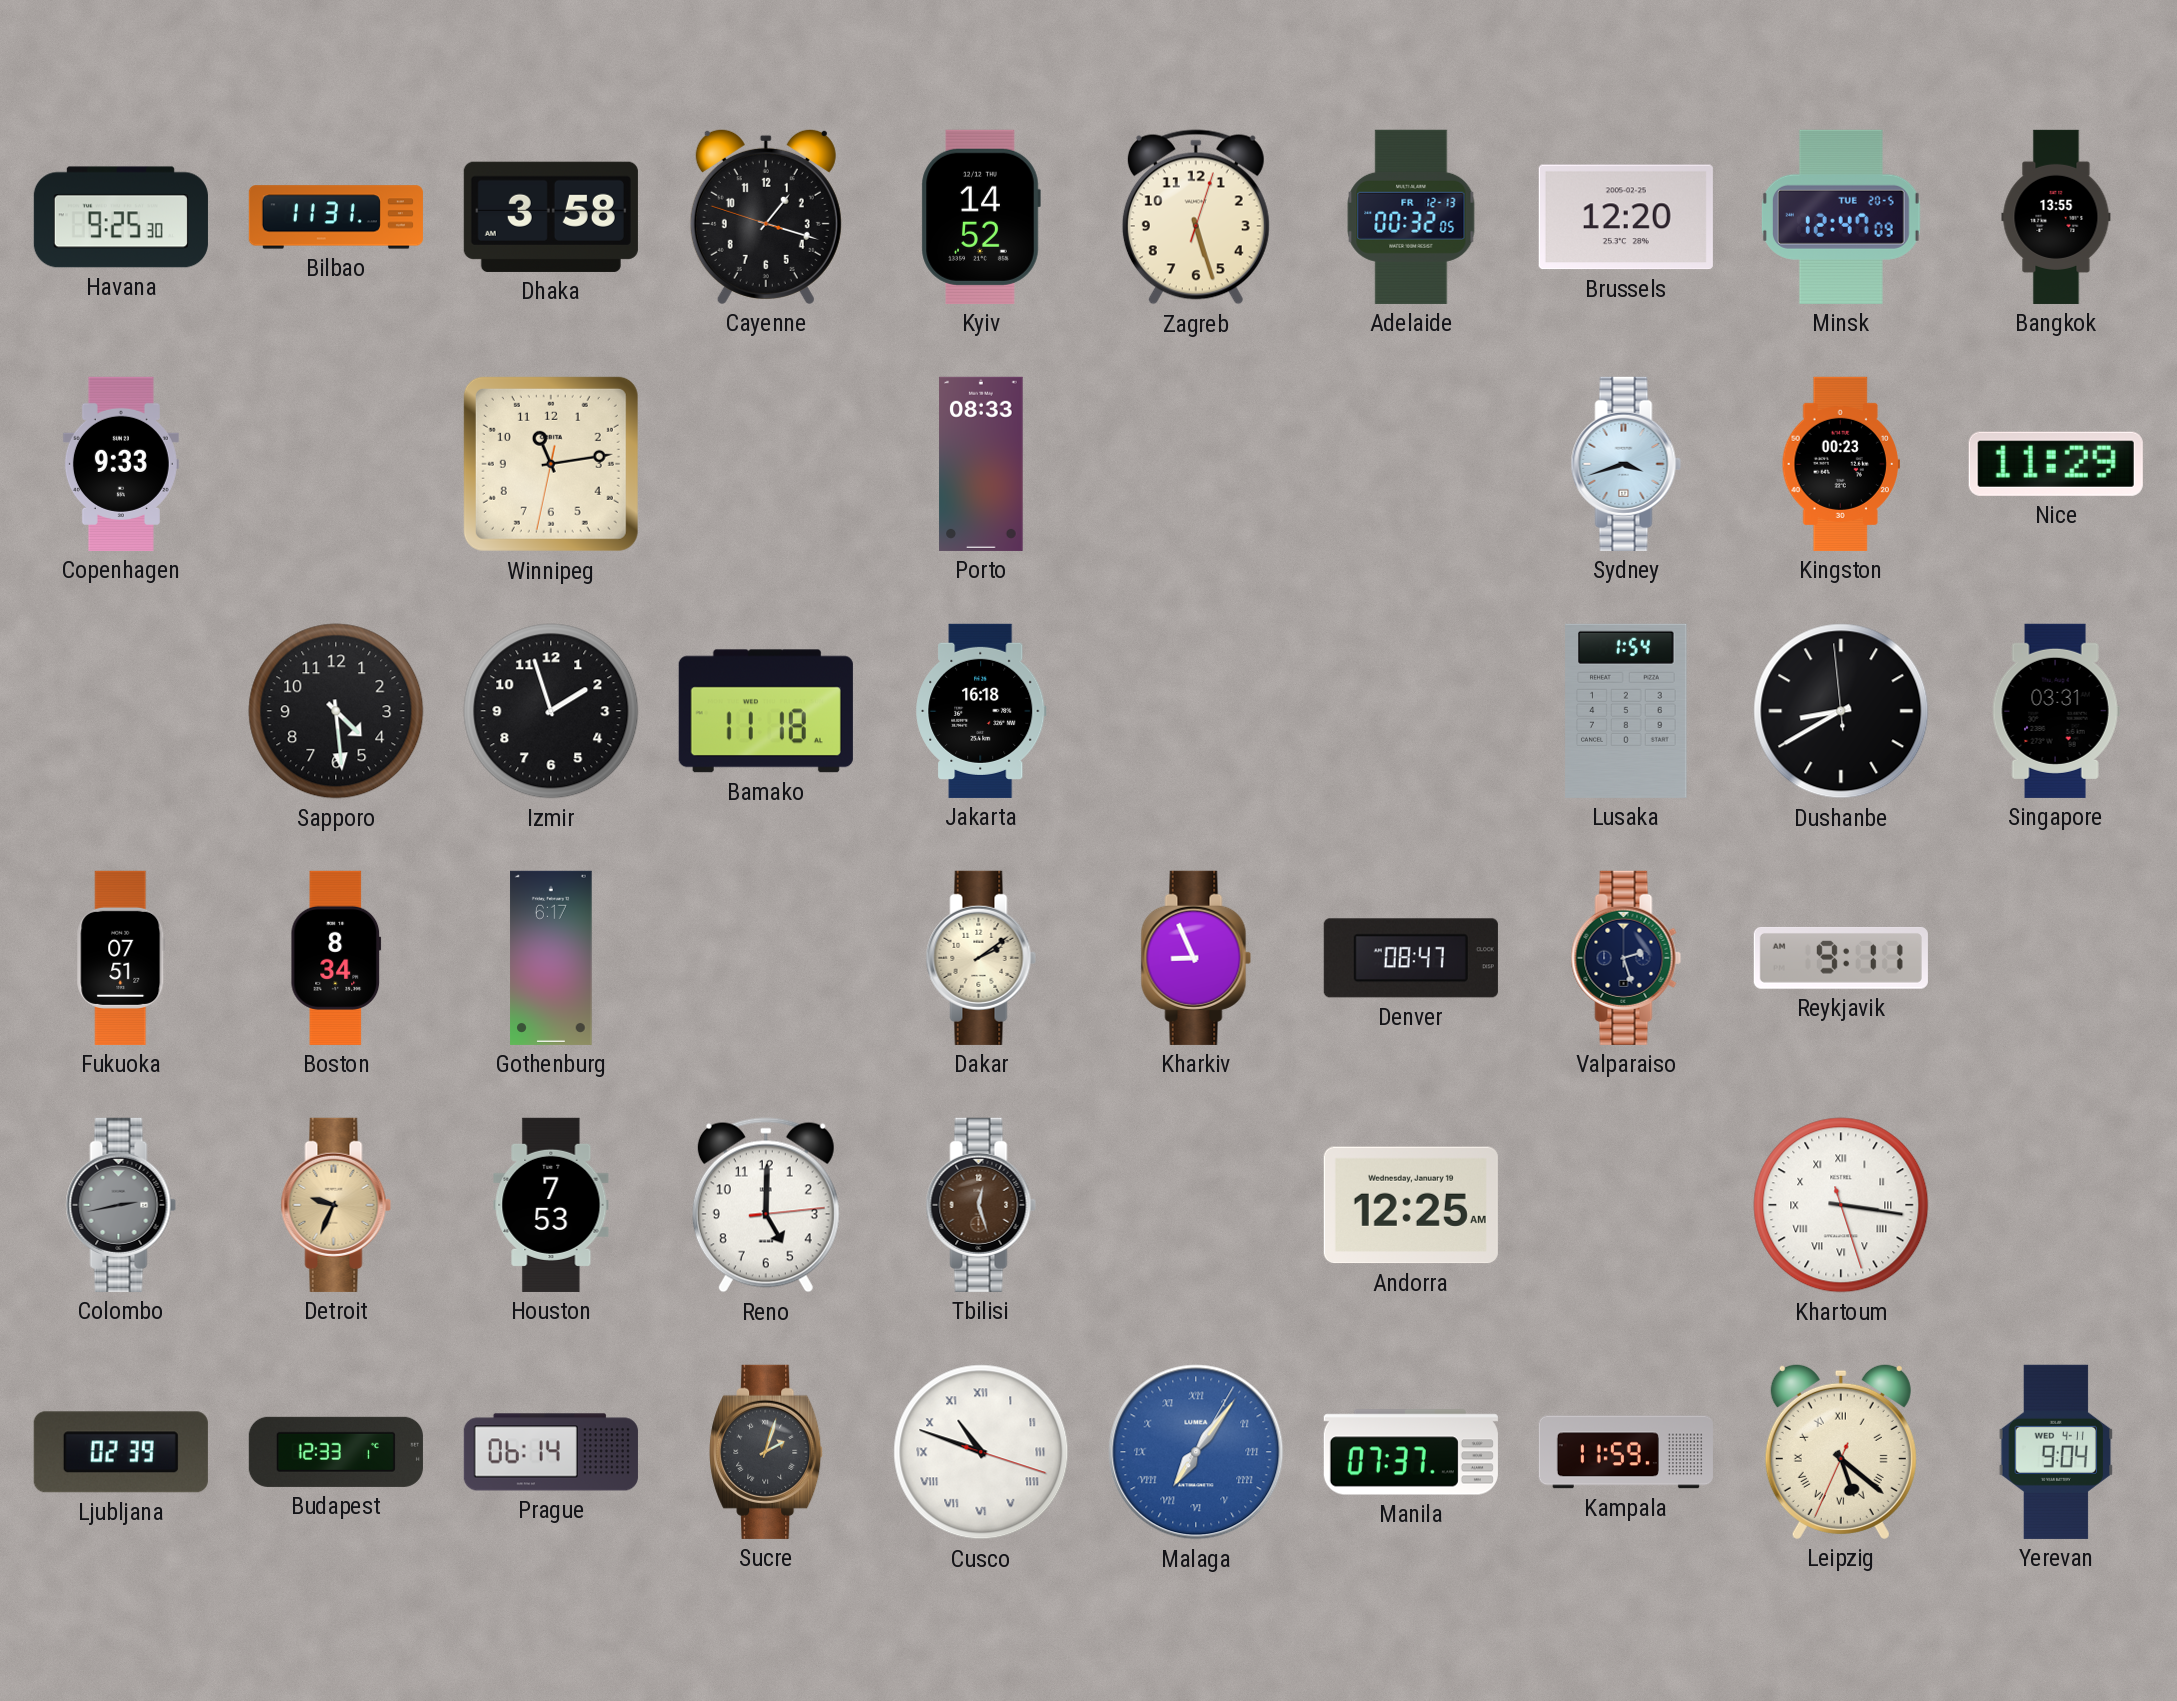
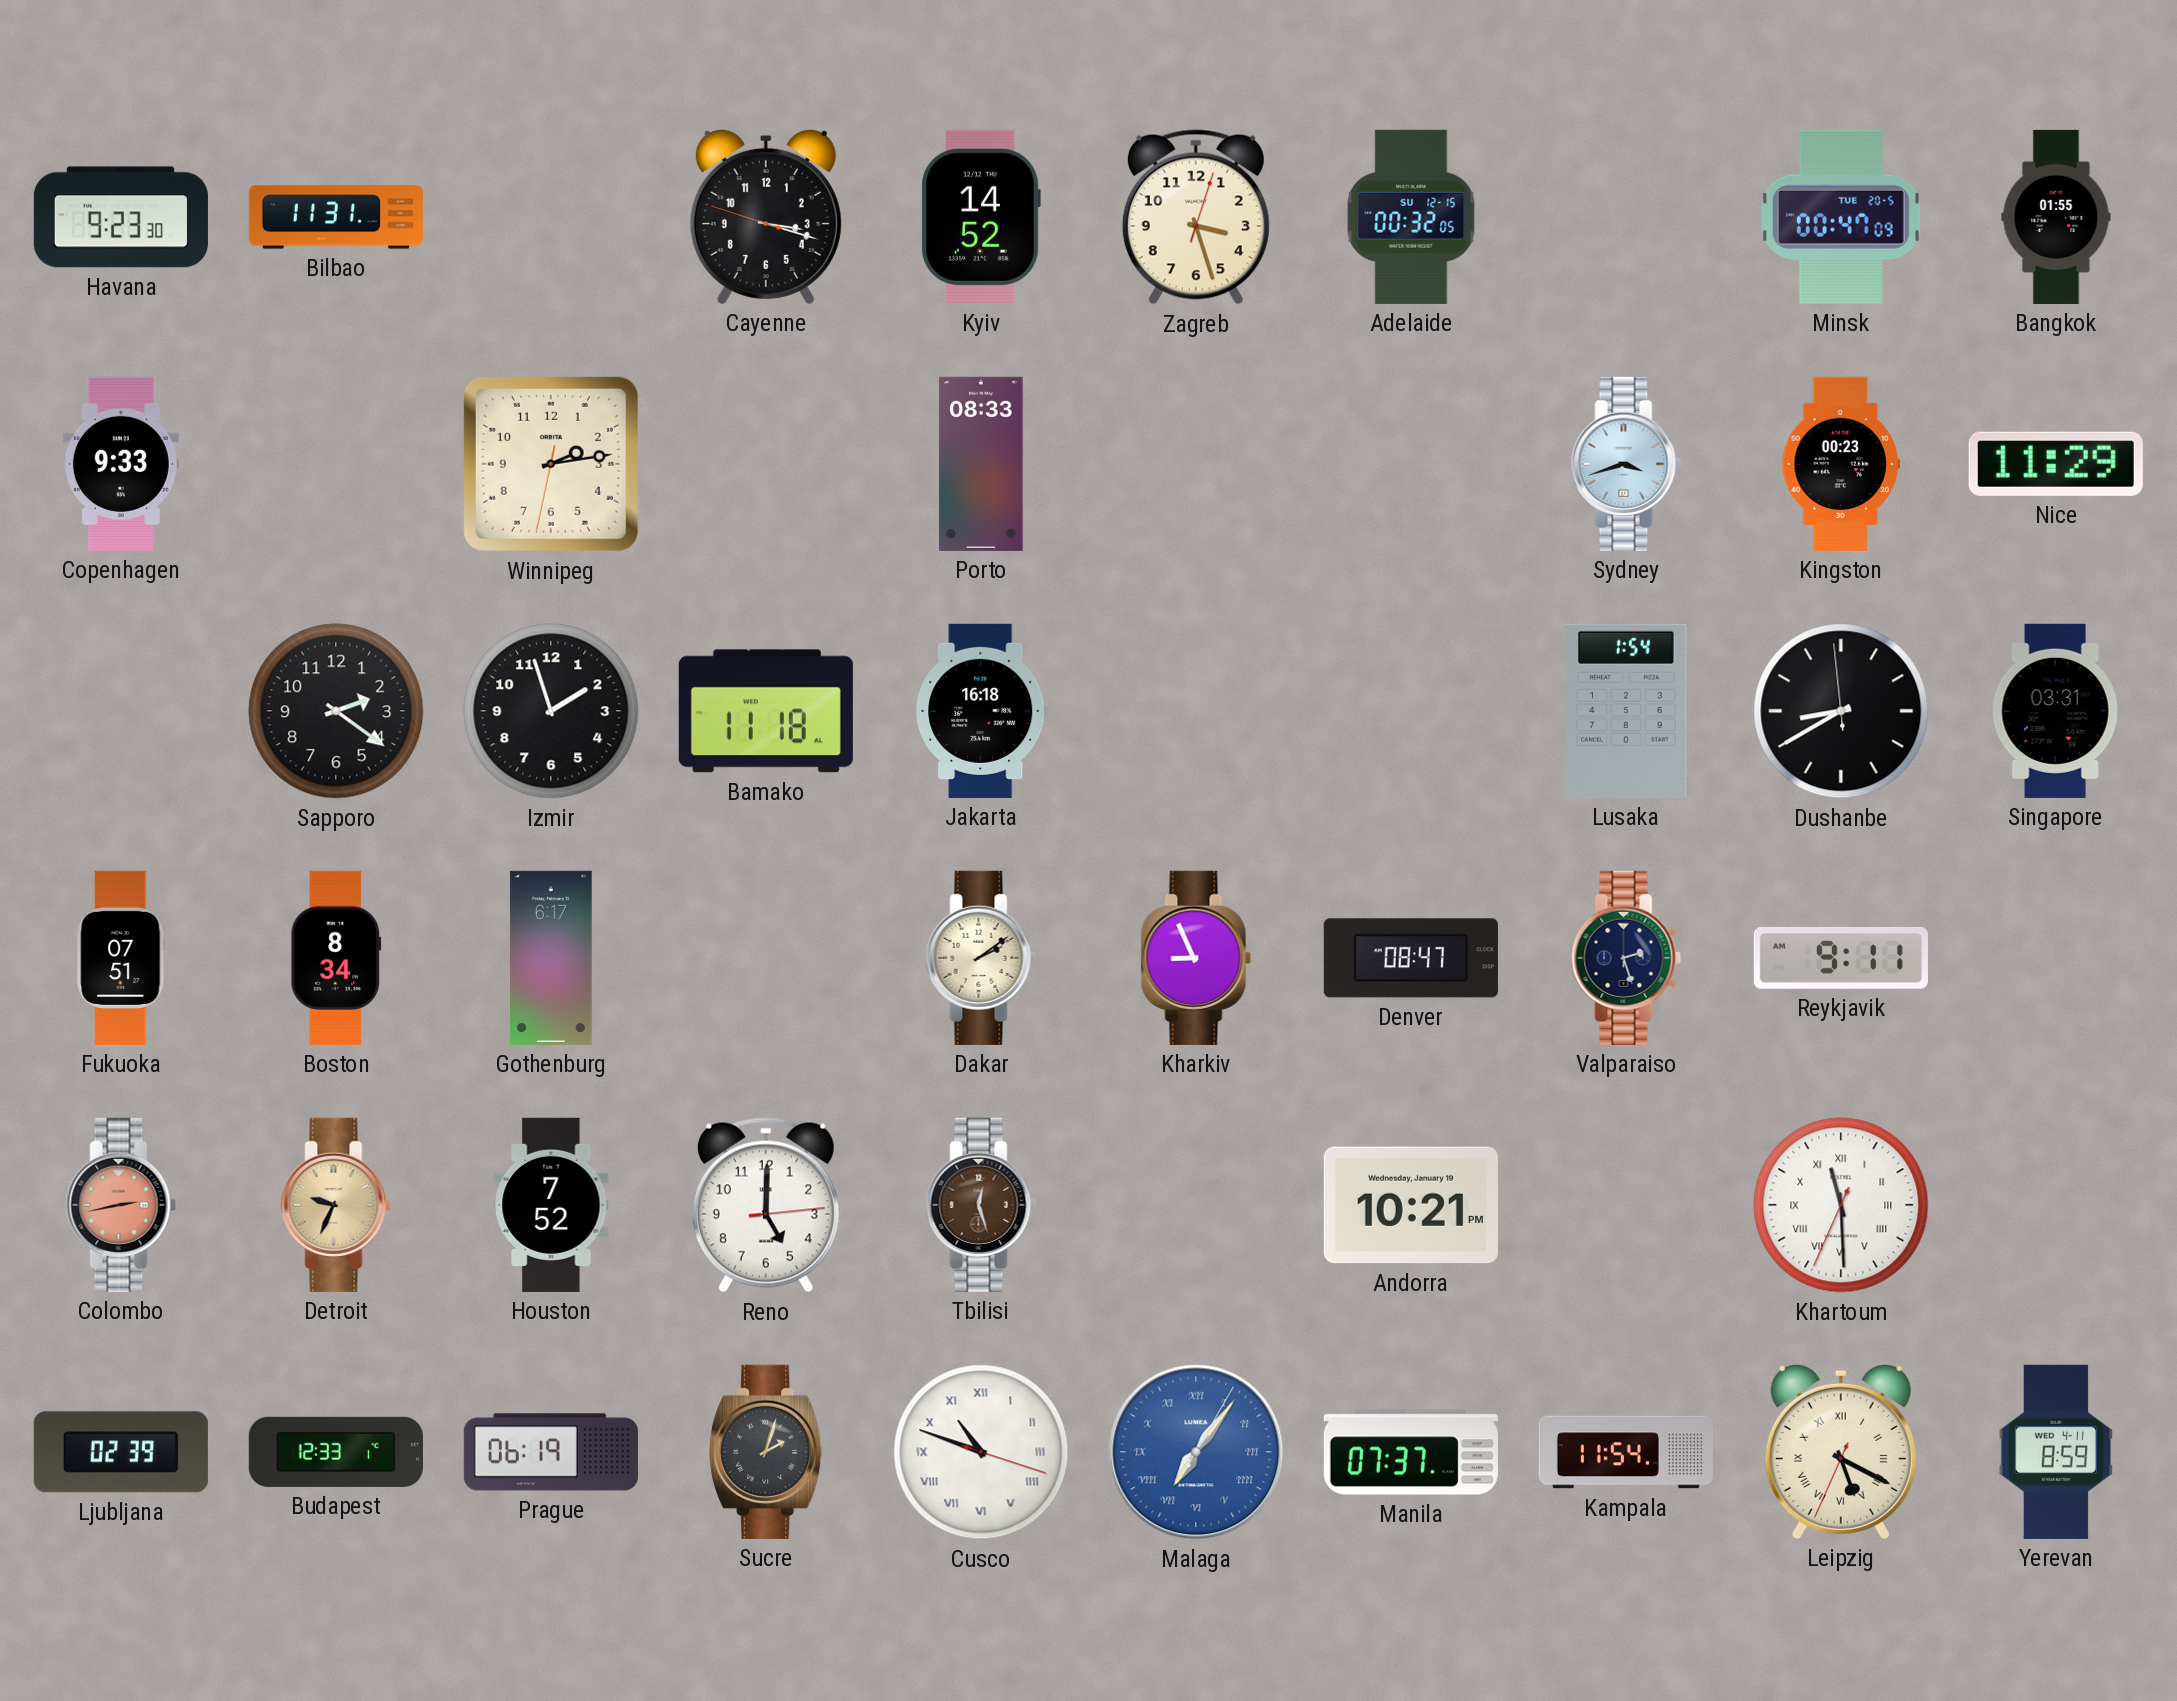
Havana: 9:25 -> 9:23 (121, 217)
Dhaka: 3:58 -> none (551, 217)
Cayenne: 1:17 -> 3:17 (766, 216)
Zagreb: 5:27 -> 3:27 (1196, 217)
Adelaide date: FR 12-13 -> SU 12-15 (1411, 217)
Brussels: 12:20 -> none (1626, 217)
Minsk: 12:47 -> 00:47 (1841, 217)
Bangkok: 13:55 -> 01:55 (2056, 217)
Winnipeg: 11:13 -> 2:13 (551, 464)
Sapporo: 4:29 -> 2:21 (336, 711)
Colombo dial: grey -> salmon (121, 1205)
Houston: 7:53 -> 7:52 (551, 1205)
Andorra: 12:25 -> 10:21 (1411, 1205)
Khartoum: 3:16 -> 11:29 (1841, 1205)
Prague: 06:14 -> 06:19 (551, 1452)
Kampala: 11:59 -> 11:54 (1626, 1452)
Leipzig: 5:21 -> 5:19 (1841, 1451)
Yerevan: 9:04 -> 8:59 (2056, 1452)
